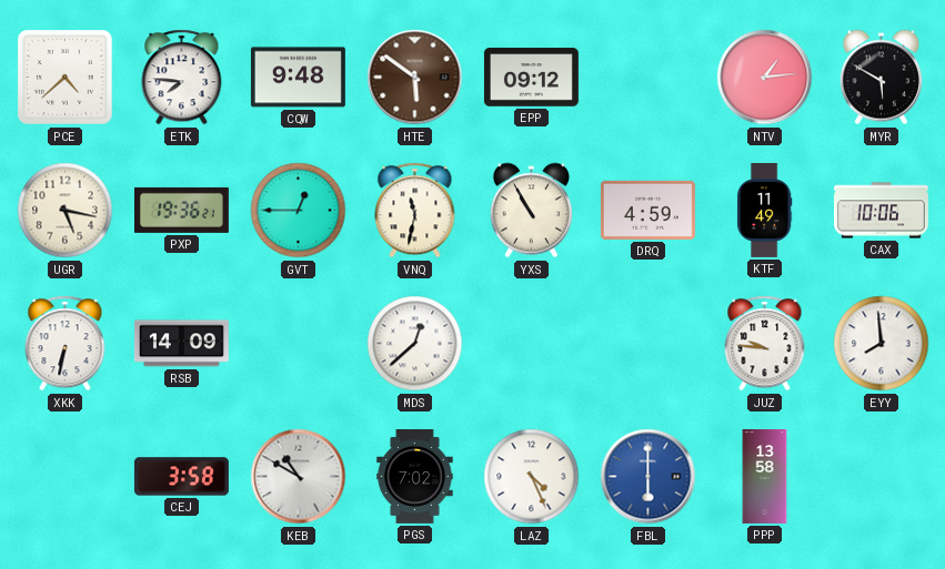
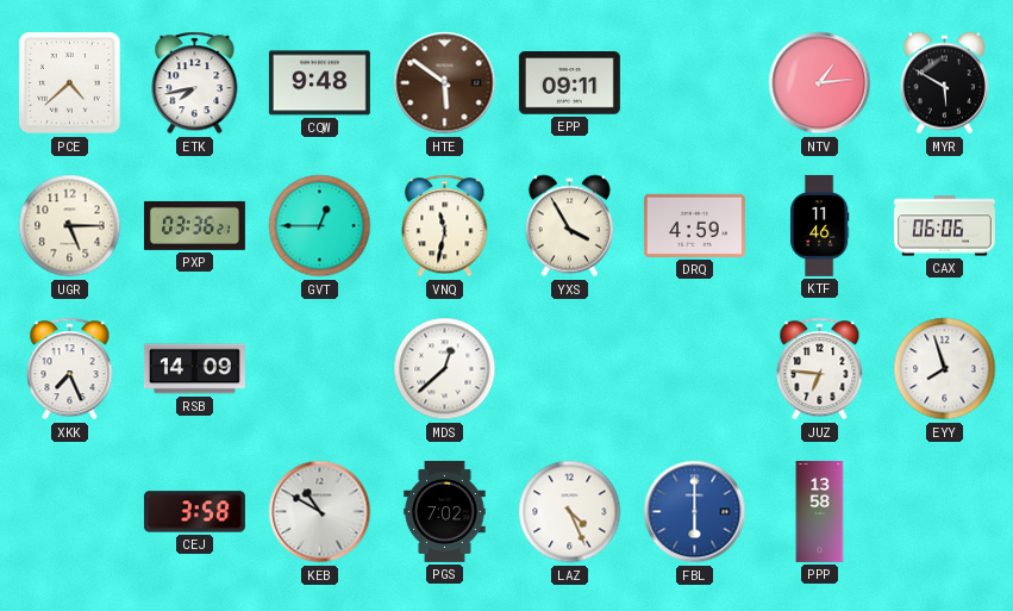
ETK: 7:46 -> 7:43 (195, 83)
EPP: 09:12 -> 09:11 (569, 83)
UGR: 5:17 -> 5:15 (70, 226)
PXP: 19:36 -> 03:36 (194, 225)
YXS: 10:55 -> 3:55 (569, 226)
KTF: 11:49 -> 11:46 (819, 225)
CAX: 10:06 -> 06:06 (944, 226)
XKK: 6:32 -> 7:26 (70, 369)
JUZ: 9:46 -> 6:46 (820, 369)
EYY: 7:59 -> 7:57 (945, 369)
